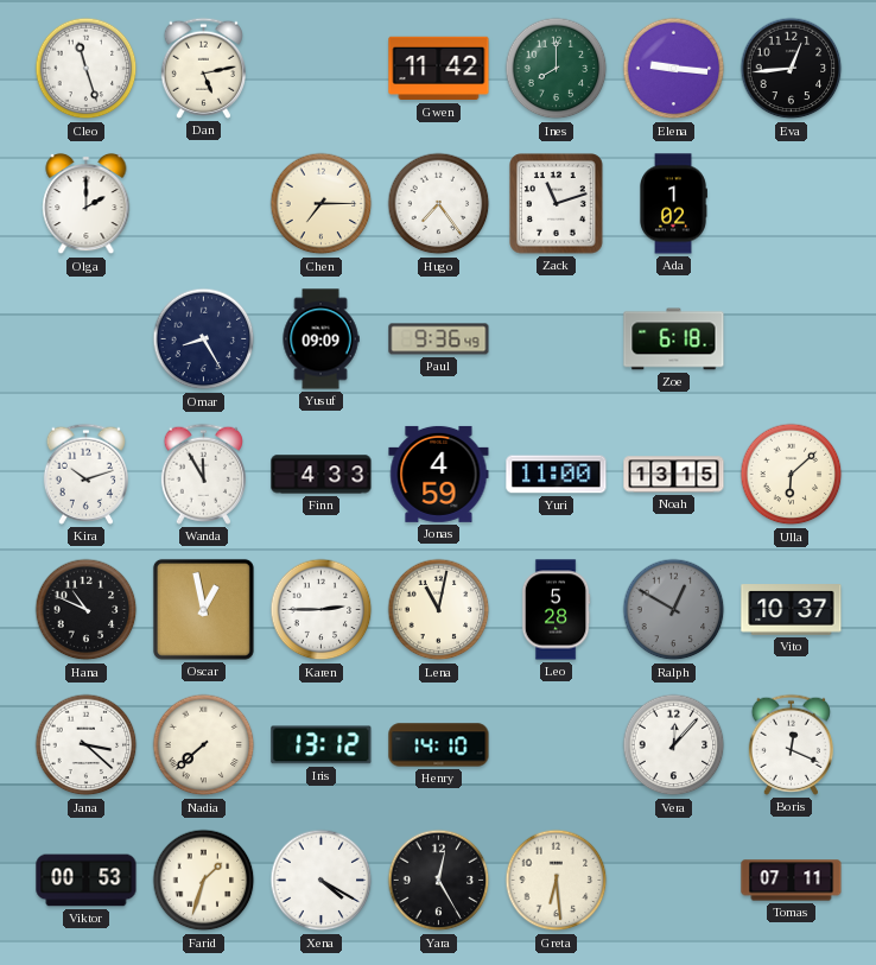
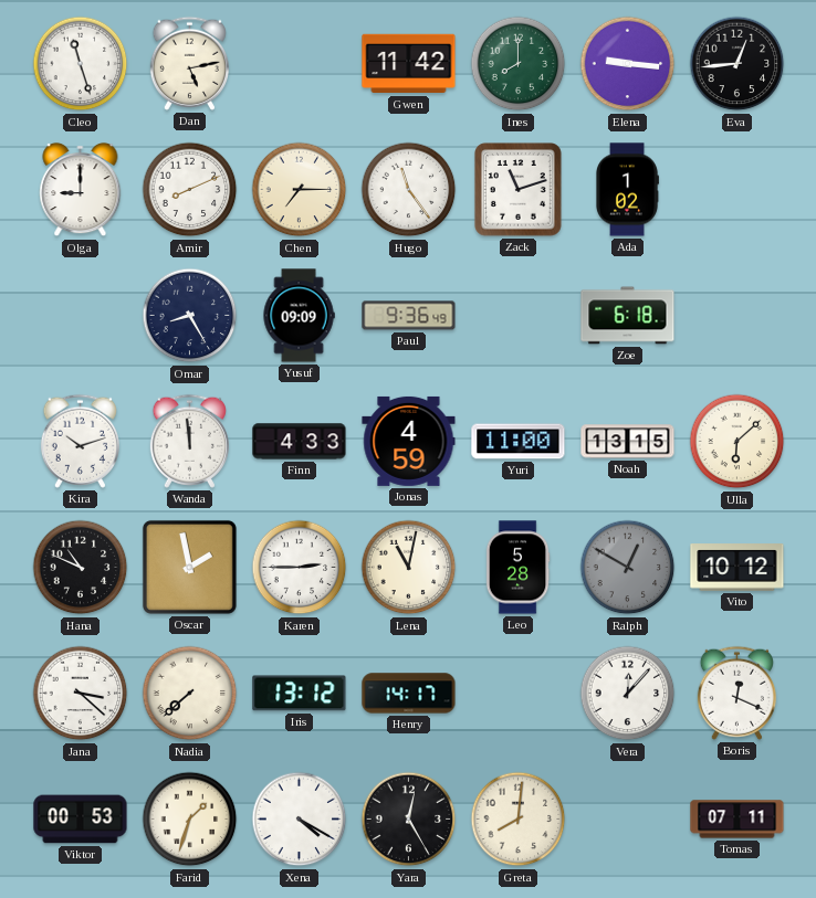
Olga: 2:00 -> 9:00 (81, 190)
Amir: none -> 8:11 (190, 190)
Hugo: 7:24 -> 11:24 (409, 190)
Wanda: 11:55 -> 11:59 (189, 441)
Oscar: 12:58 -> 1:58 (189, 567)
Vito: 10:37 -> 10:12 (737, 568)
Henry: 14:10 -> 14:17 (409, 694)
Greta: 6:29 -> 8:01 (519, 820)
